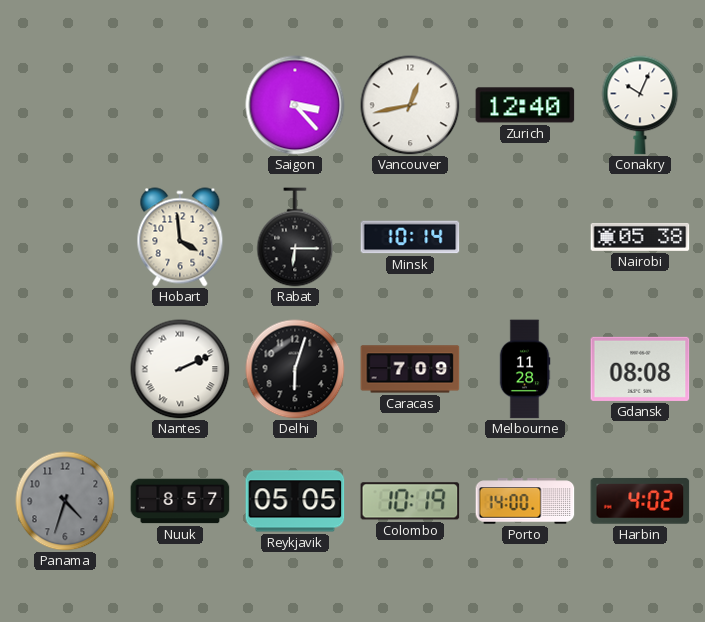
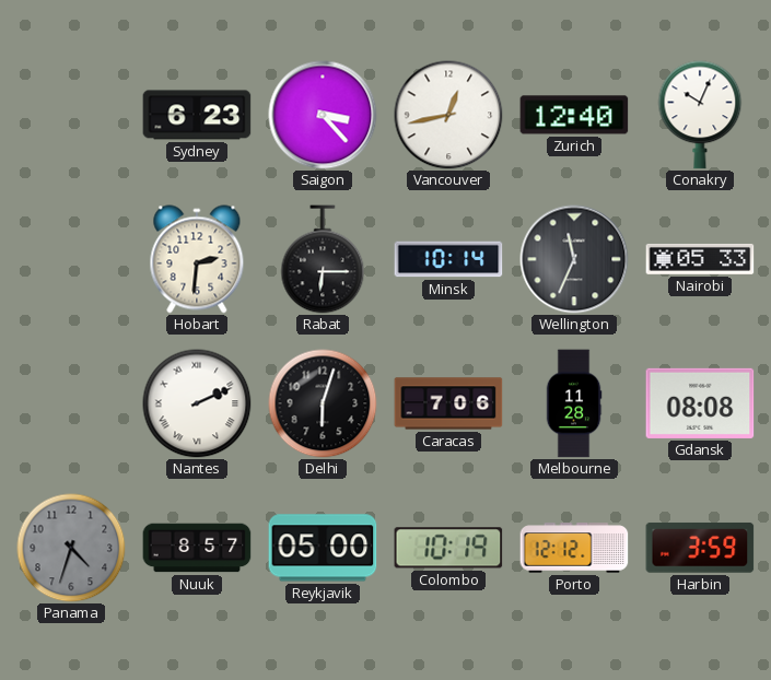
Sydney: none -> 6:23 (197, 115)
Hobart: 3:59 -> 2:31 (197, 259)
Wellington: none -> 11:34 (574, 259)
Nairobi: 05:38 -> 05:33 (700, 259)
Caracas: 7:09 -> 7:06 (448, 403)
Reykjavik: 05:05 -> 05:00 (323, 548)
Porto: 14:00 -> 12:12 (574, 548)
Harbin: 4:02 -> 3:59 (700, 548)
